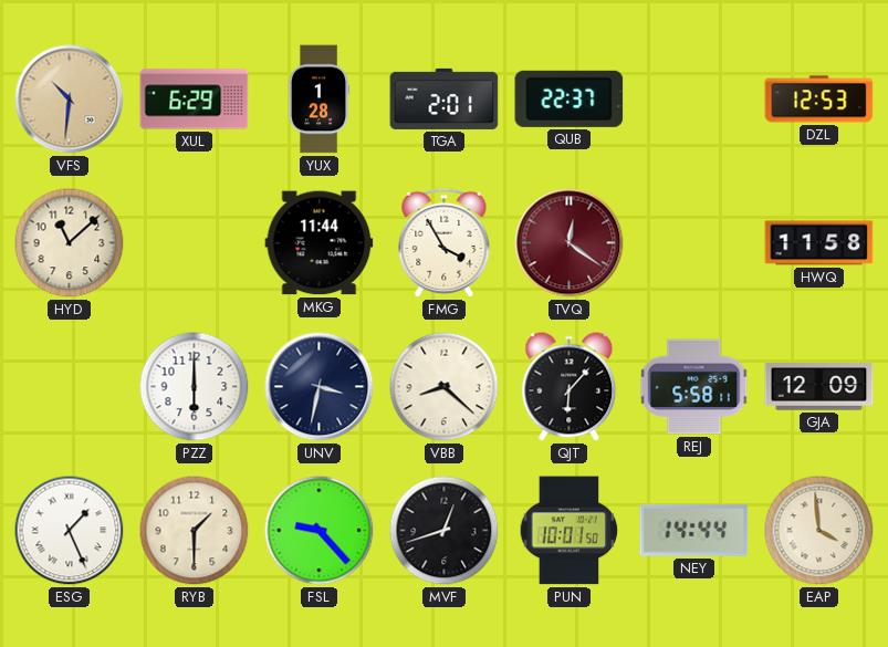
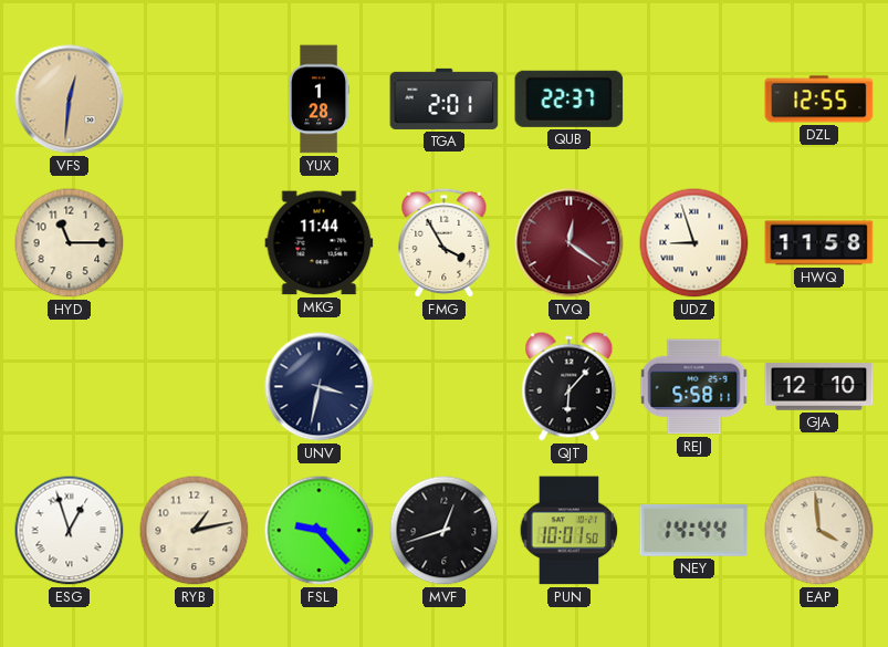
VFS: 10:31 -> 12:31 (70, 100)
XUL: 6:29 -> none (195, 100)
DZL: 12:53 -> 12:55 (819, 100)
HYD: 11:08 -> 11:15 (70, 243)
UDZ: none -> 8:57 (694, 243)
PZZ: 6:00 -> none (195, 387)
VBB: 8:22 -> none (445, 387)
GJA: 12:09 -> 12:10 (819, 387)
ESG: 1:26 -> 12:57 (70, 531)
RYB: 1:30 -> 1:13 (195, 531)
